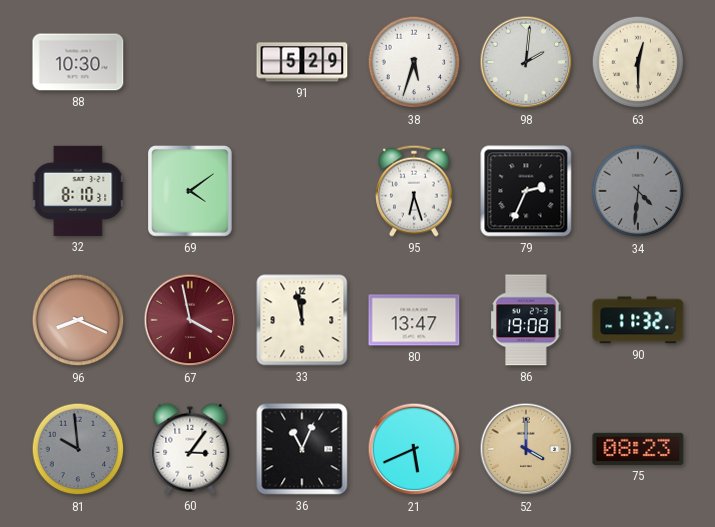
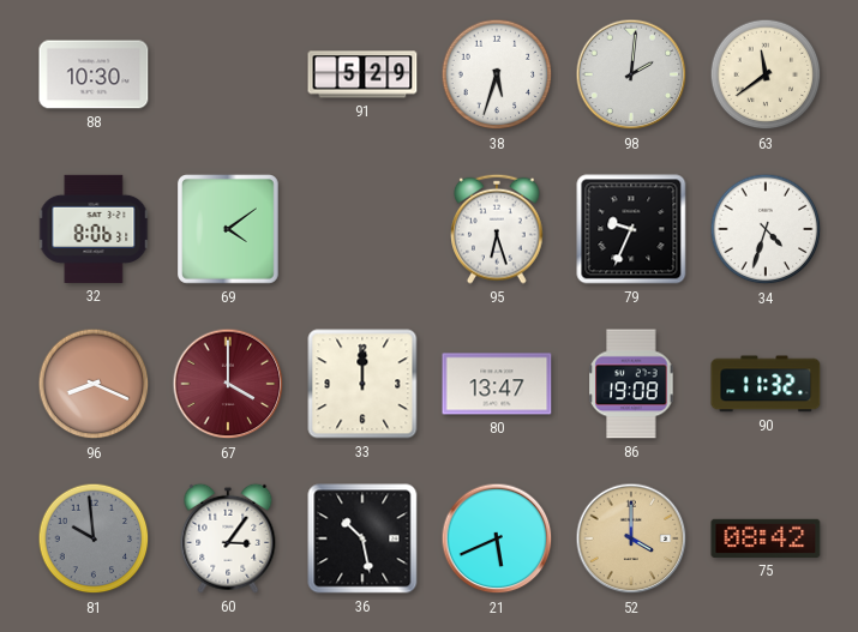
63: 12:30 -> 11:39 (766, 74)
32: 8:10 -> 8:06 (94, 229)
79: 2:34 -> 9:34 (631, 229)
34: 4:31 -> 4:33 (766, 229)
34 dial: grey -> white (766, 229)
67: 3:58 -> 4:00 (228, 384)
33: 11:58 -> 12:00 (362, 384)
36: 11:04 -> 10:28 (362, 538)
75: 08:23 -> 08:42 (766, 538)
